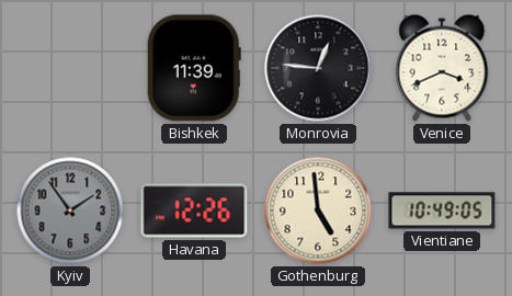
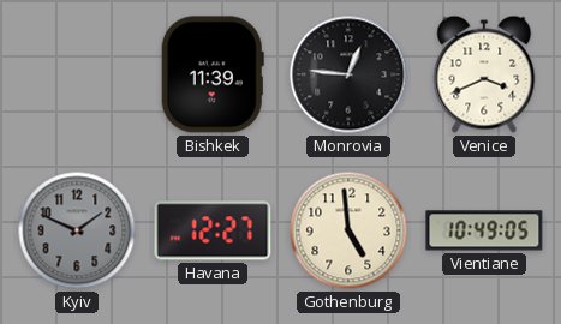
Kyiv: 1:54 -> 1:49 (77, 230)
Havana: 12:26 -> 12:27 (213, 230)
